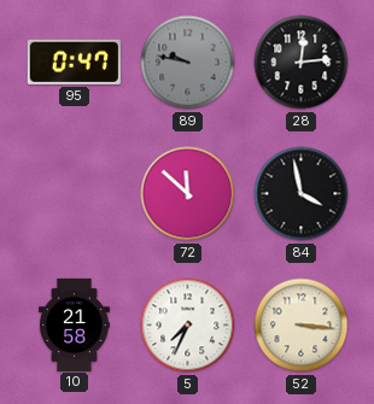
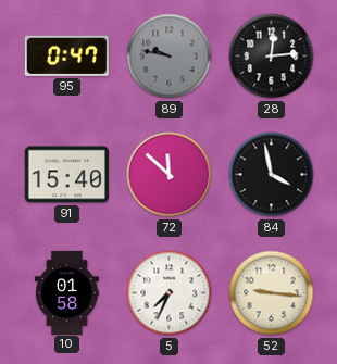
91: none -> 15:40 (66, 175)
10: 21:58 -> 01:58 (67, 292)
52: 3:16 -> 9:16 (272, 293)
